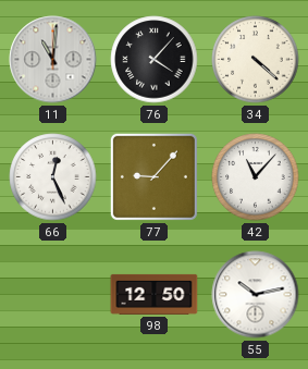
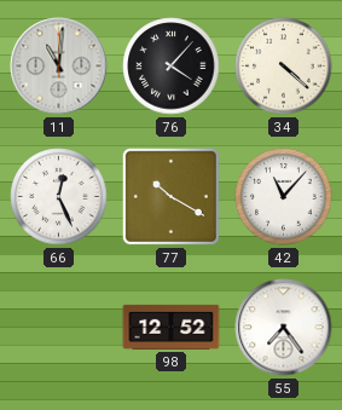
77: 9:07 -> 10:20 (170, 196)
98: 12:50 -> 12:52 (172, 327)
55: 10:13 -> 7:24 (284, 328)
